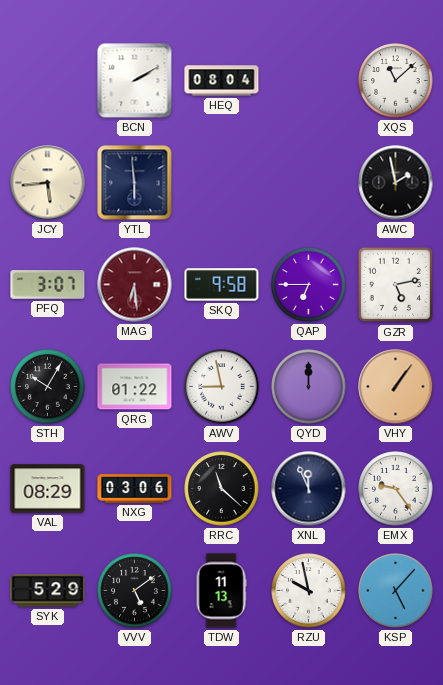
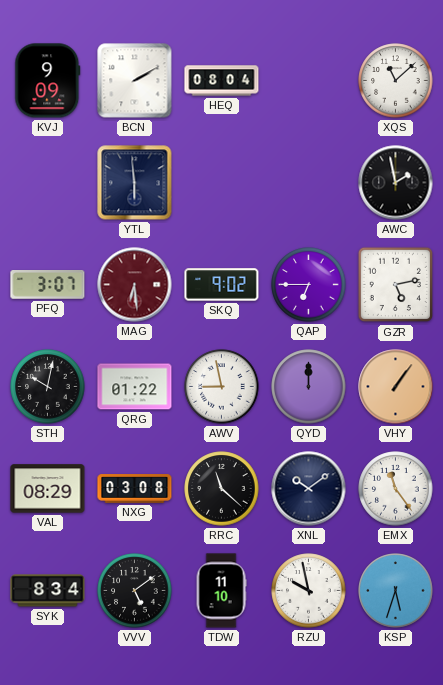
KVJ: none -> 9:09 (48, 81)
JCY: 5:44 -> none (48, 183)
SKQ: 9:58 -> 9:02 (222, 285)
STH: 10:05 -> 10:02 (48, 387)
NXG: 03:06 -> 03:08 (135, 489)
XNL: 11:56 -> 10:09 (309, 489)
EMX: 9:24 -> 11:24 (396, 489)
SYK: 5:29 -> 8:34 (48, 591)
TDW: 11:13 -> 11:10 (221, 591)
KSP: 5:07 -> 5:33 (396, 591)
